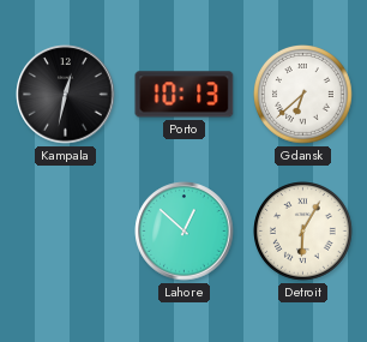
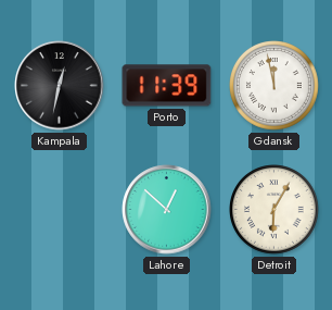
Porto: 10:13 -> 11:39 (167, 86)
Gdansk: 6:38 -> 11:58 (274, 86)
